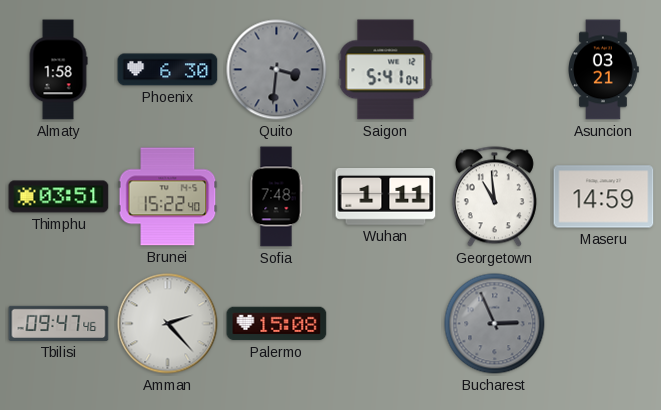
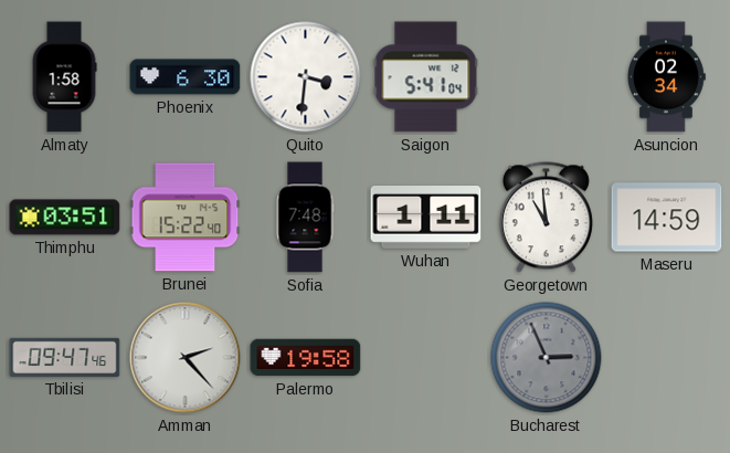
Quito dial: grey -> white (306, 77)
Asuncion: 03:21 -> 02:34 (666, 77)
Palermo: 15:08 -> 19:58 (306, 358)
